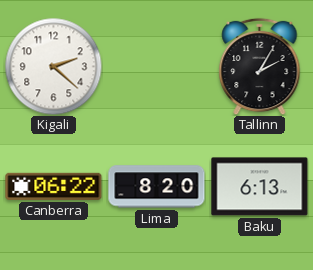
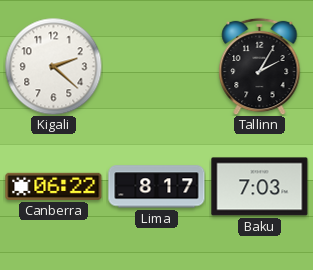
Lima: 8:20 -> 8:17 (157, 187)
Baku: 6:13 -> 7:03 (260, 187)
